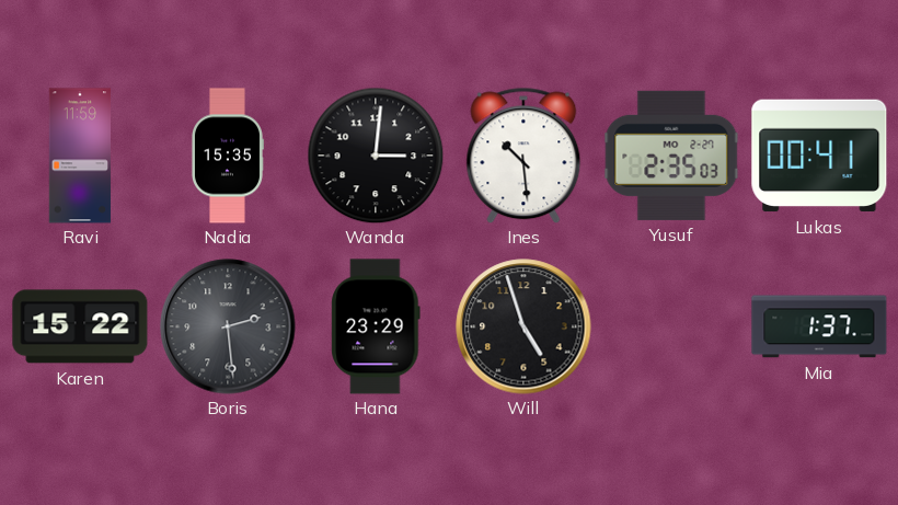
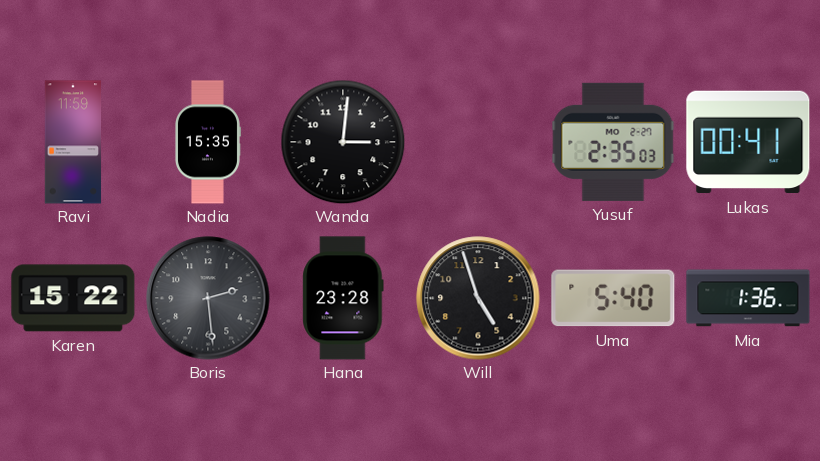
Ines: 10:29 -> none (523, 156)
Hana: 23:29 -> 23:28 (343, 298)
Uma: none -> 5:40 (613, 298)
Mia: 1:37 -> 1:36 (748, 298)
